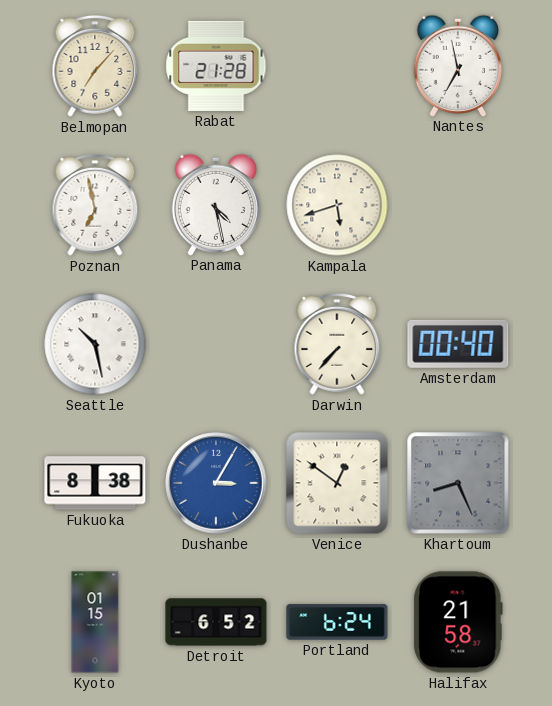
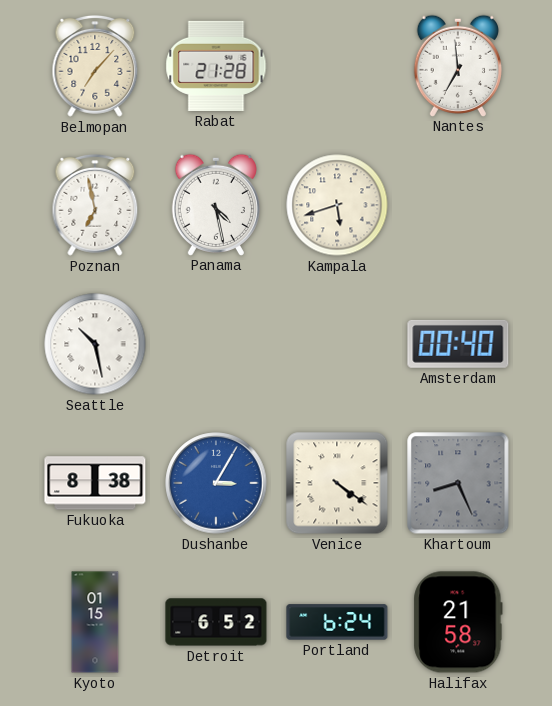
Nantes: 6:58 -> 6:59 (458, 65)
Darwin: 7:37 -> none (337, 345)
Venice: 12:51 -> 4:21 (337, 483)
